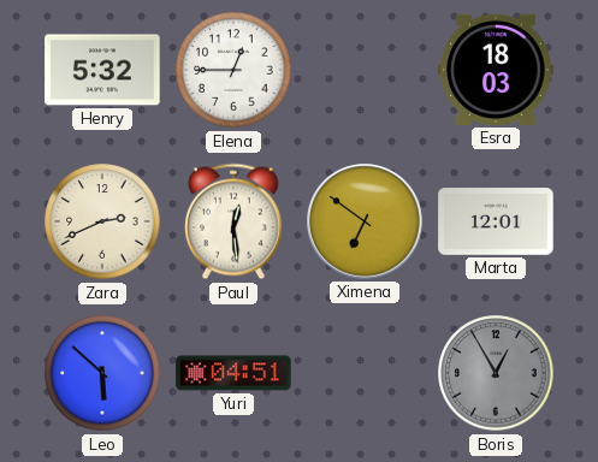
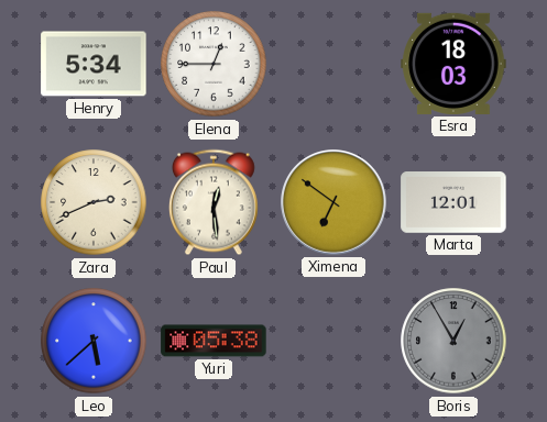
Henry: 5:32 -> 5:34 (94, 64)
Leo: 5:52 -> 5:38 (94, 341)
Yuri: 04:51 -> 05:38 (214, 341)
